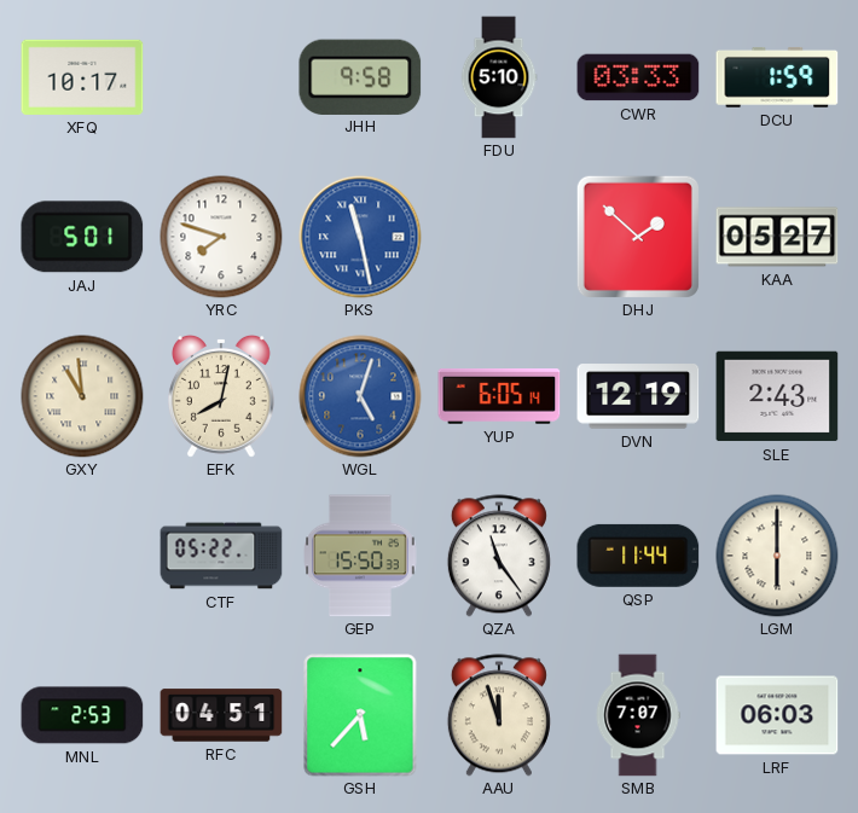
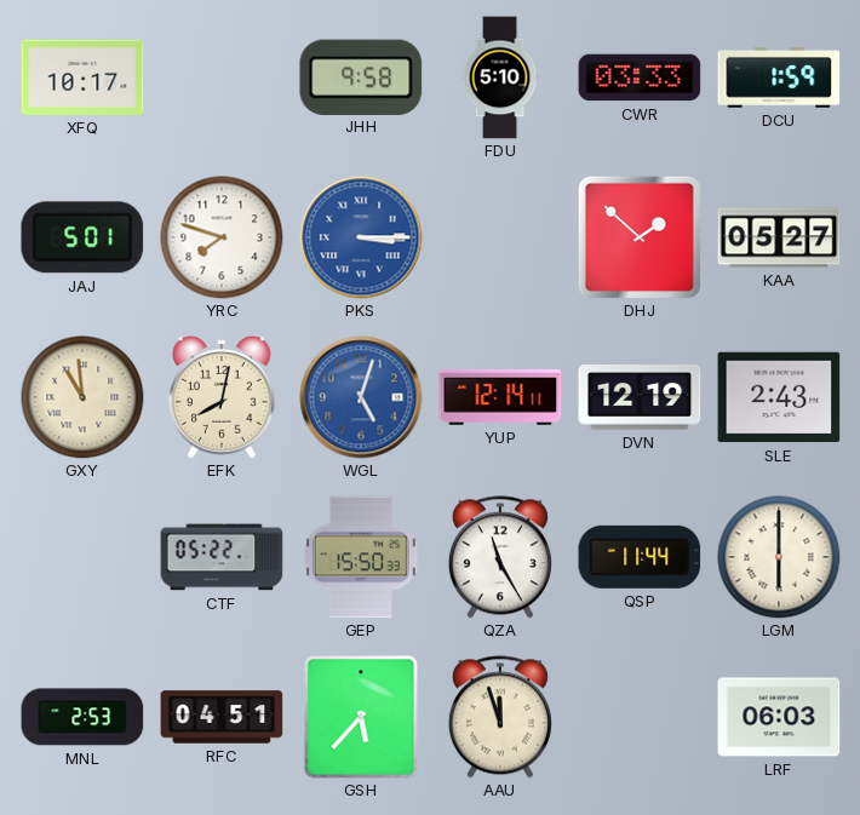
PKS: 11:28 -> 3:15 (361, 237)
YUP: 6:05 -> 12:14 (500, 398)
QZA: 11:24 -> 11:25 (500, 557)
SMB: 7:07 -> none (638, 715)
